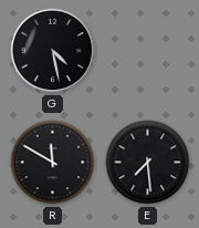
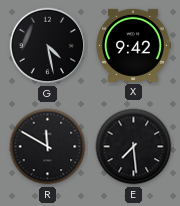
X: none -> 9:42 (133, 45)
